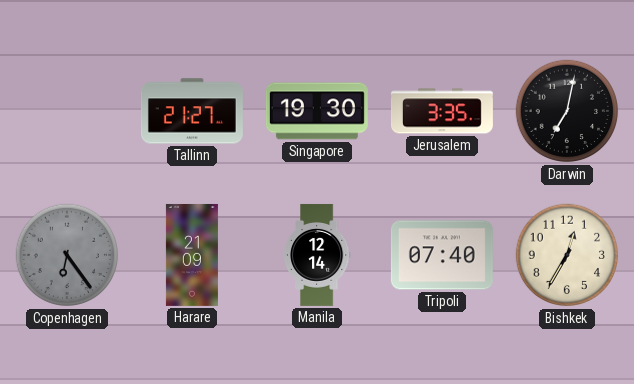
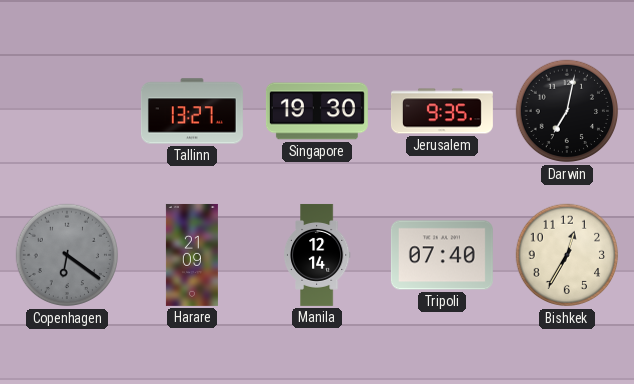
Tallinn: 21:27 -> 13:27 (192, 111)
Jerusalem: 3:35 -> 9:35 (442, 111)
Copenhagen: 6:24 -> 6:21 (67, 255)
